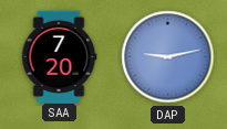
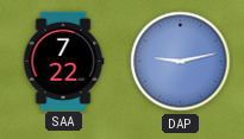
SAA: 7:20 -> 7:22 (63, 61)
